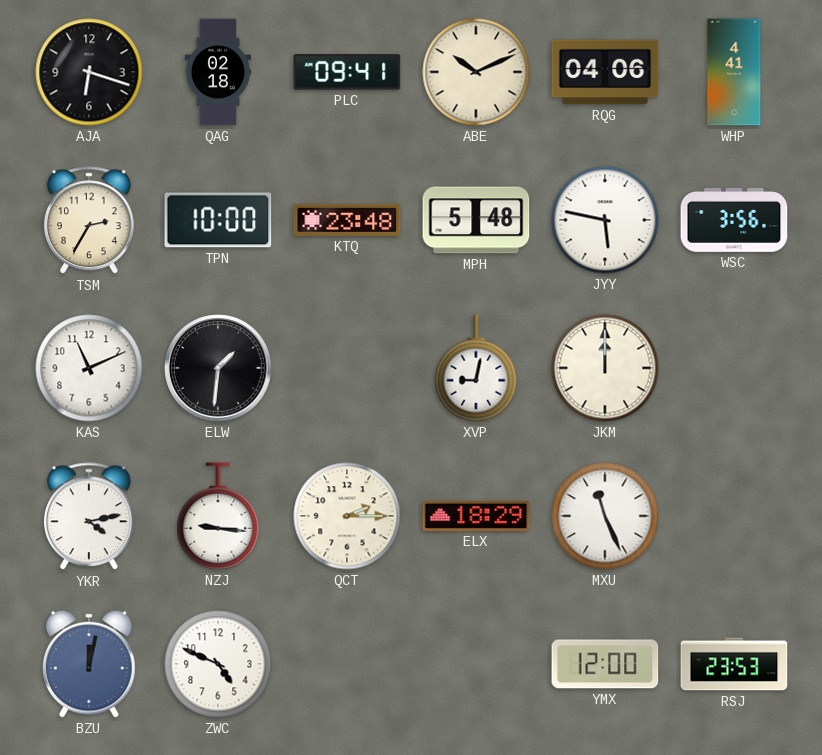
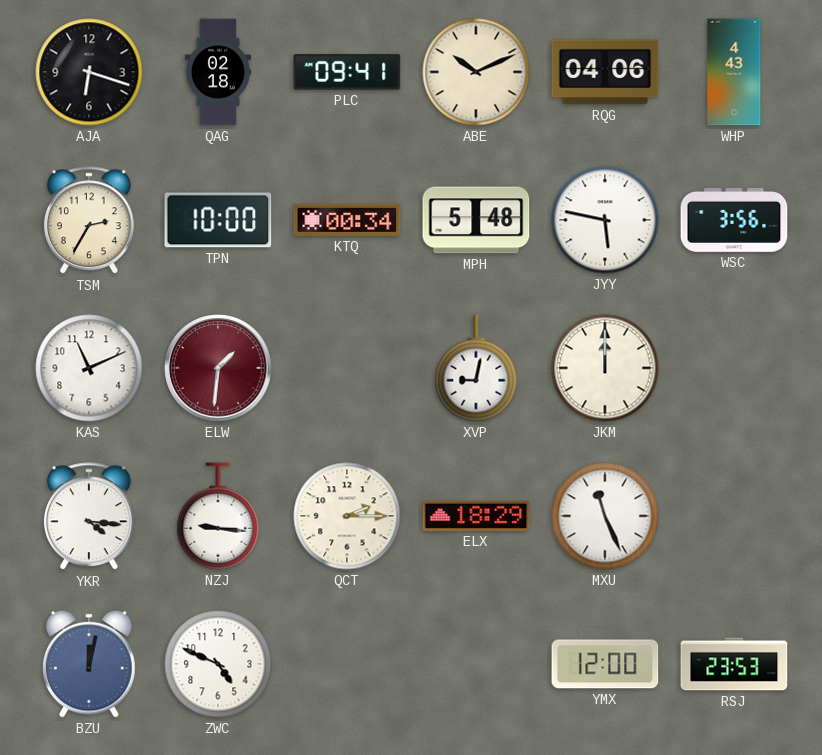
WHP: 4:41 -> 4:43 (734, 72)
KTQ: 23:48 -> 00:34 (347, 220)
ELW dial: black -> burgundy (218, 368)
YKR: 4:13 -> 4:16 (89, 517)
